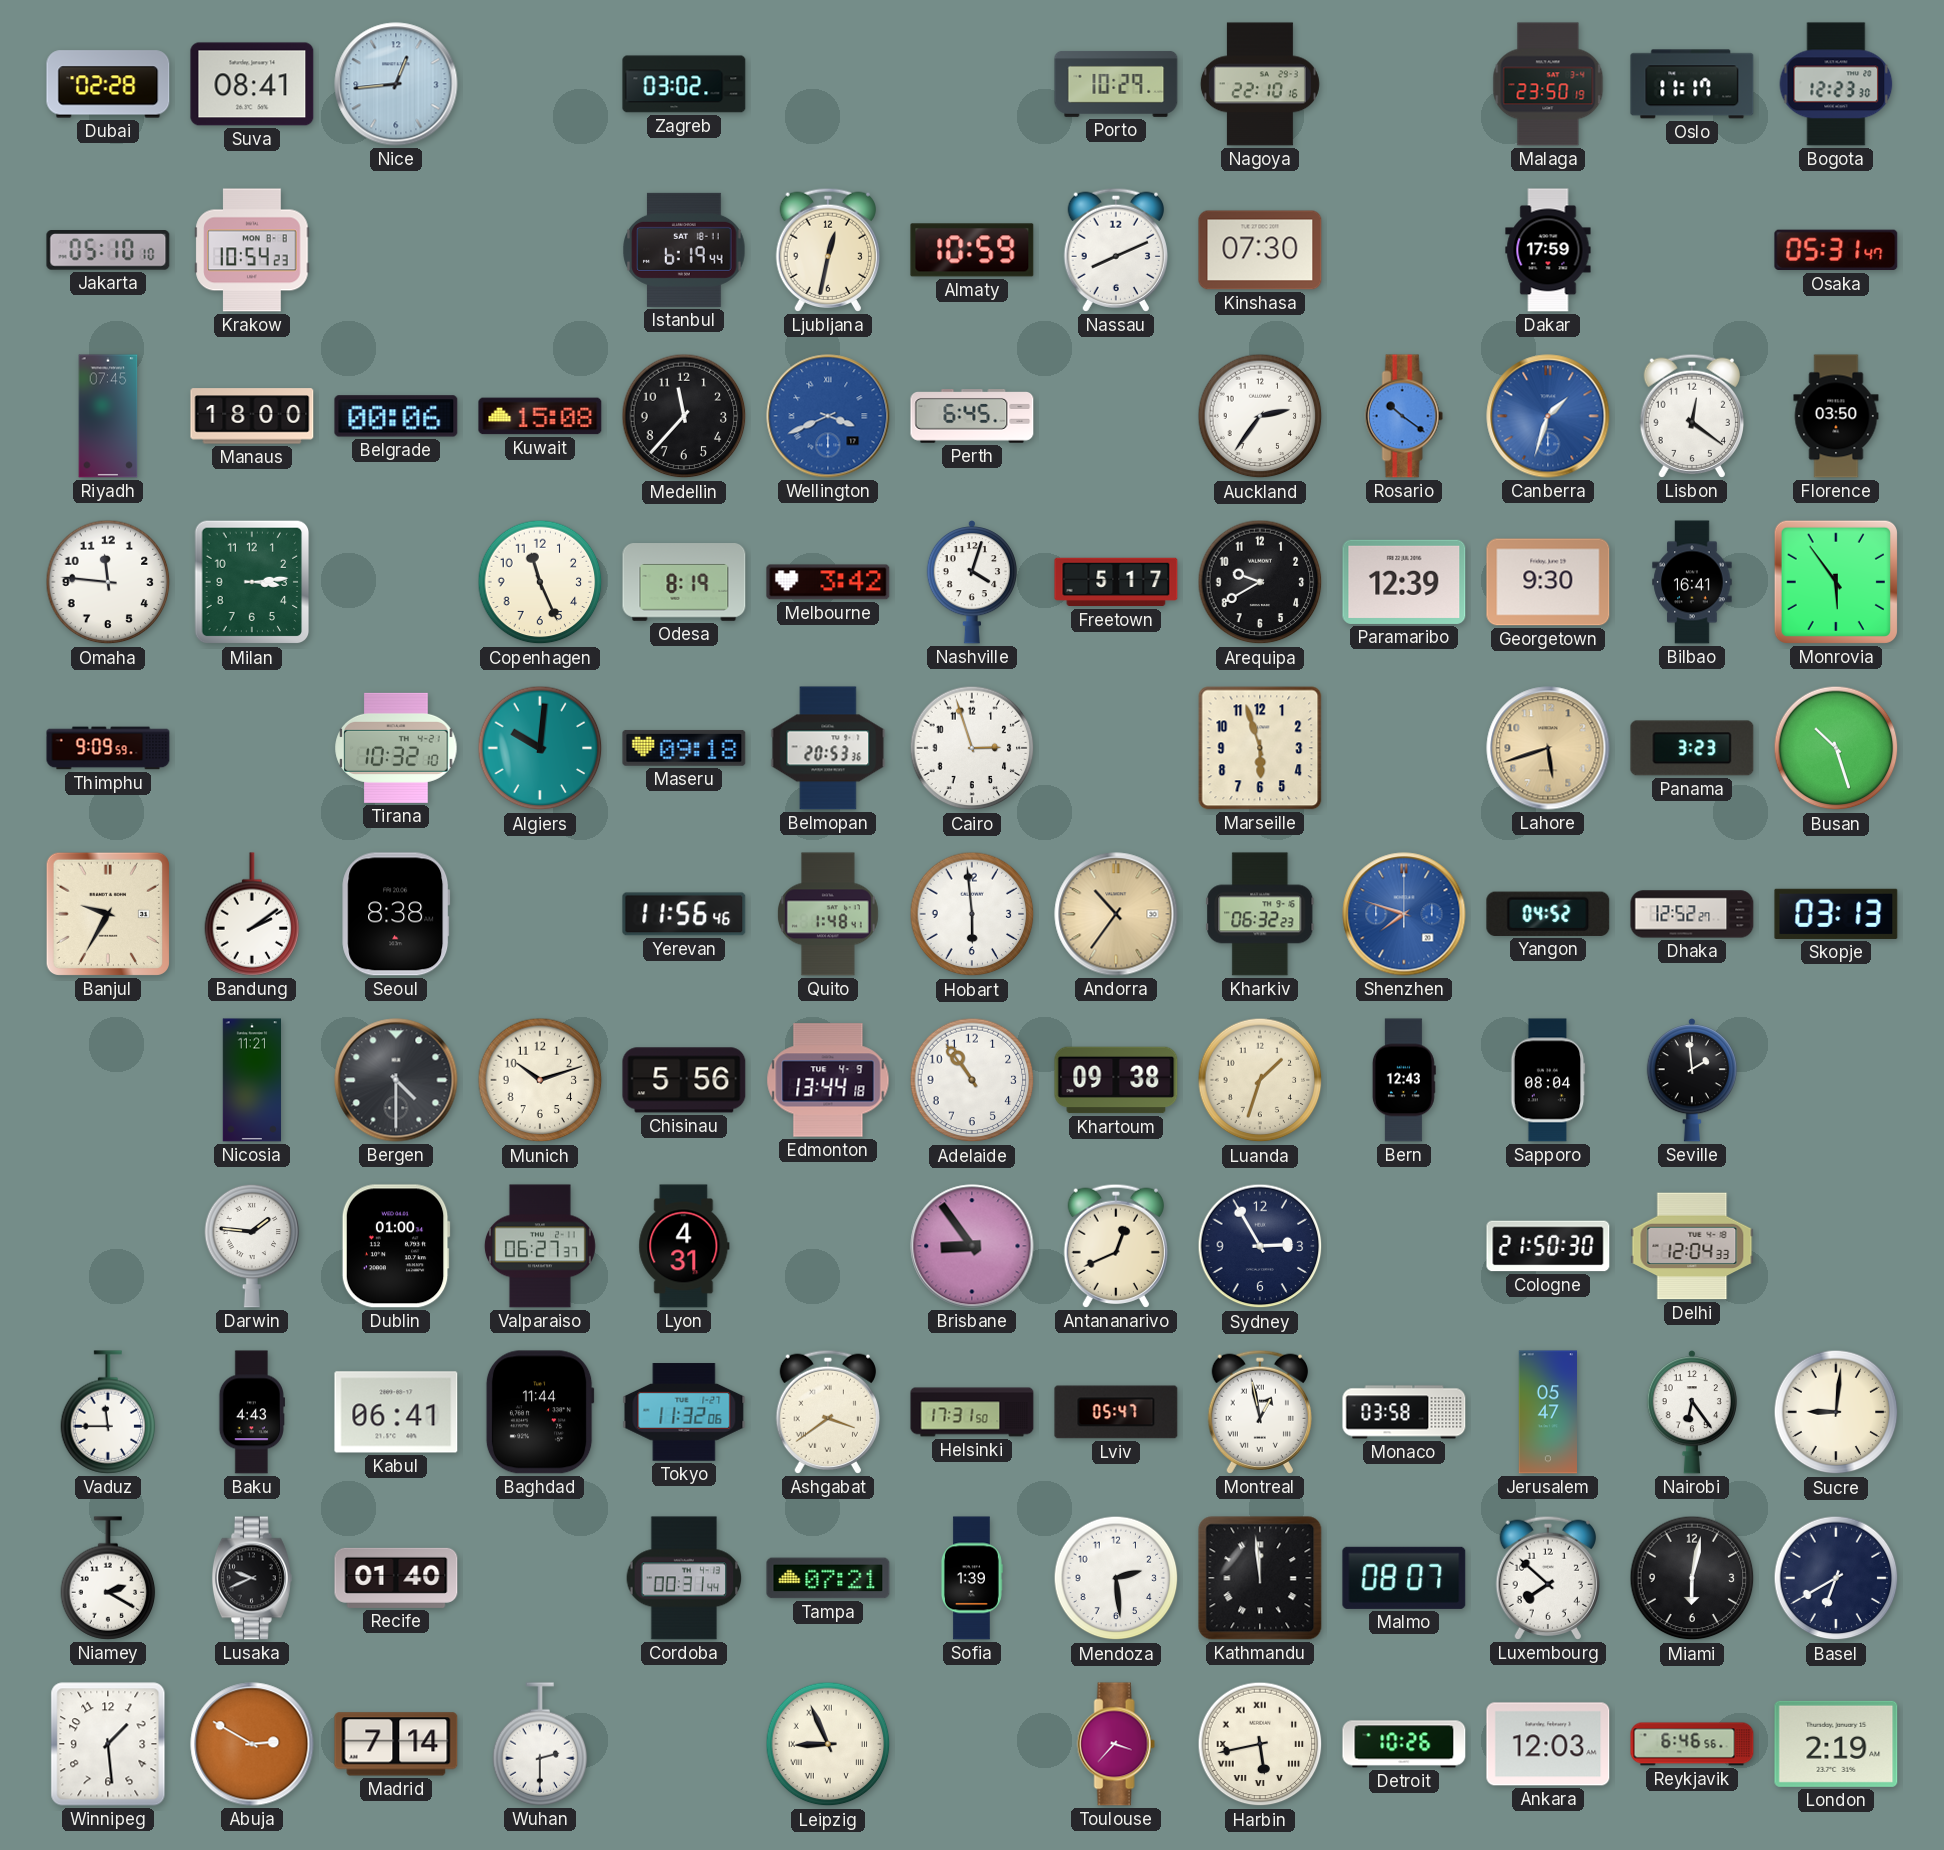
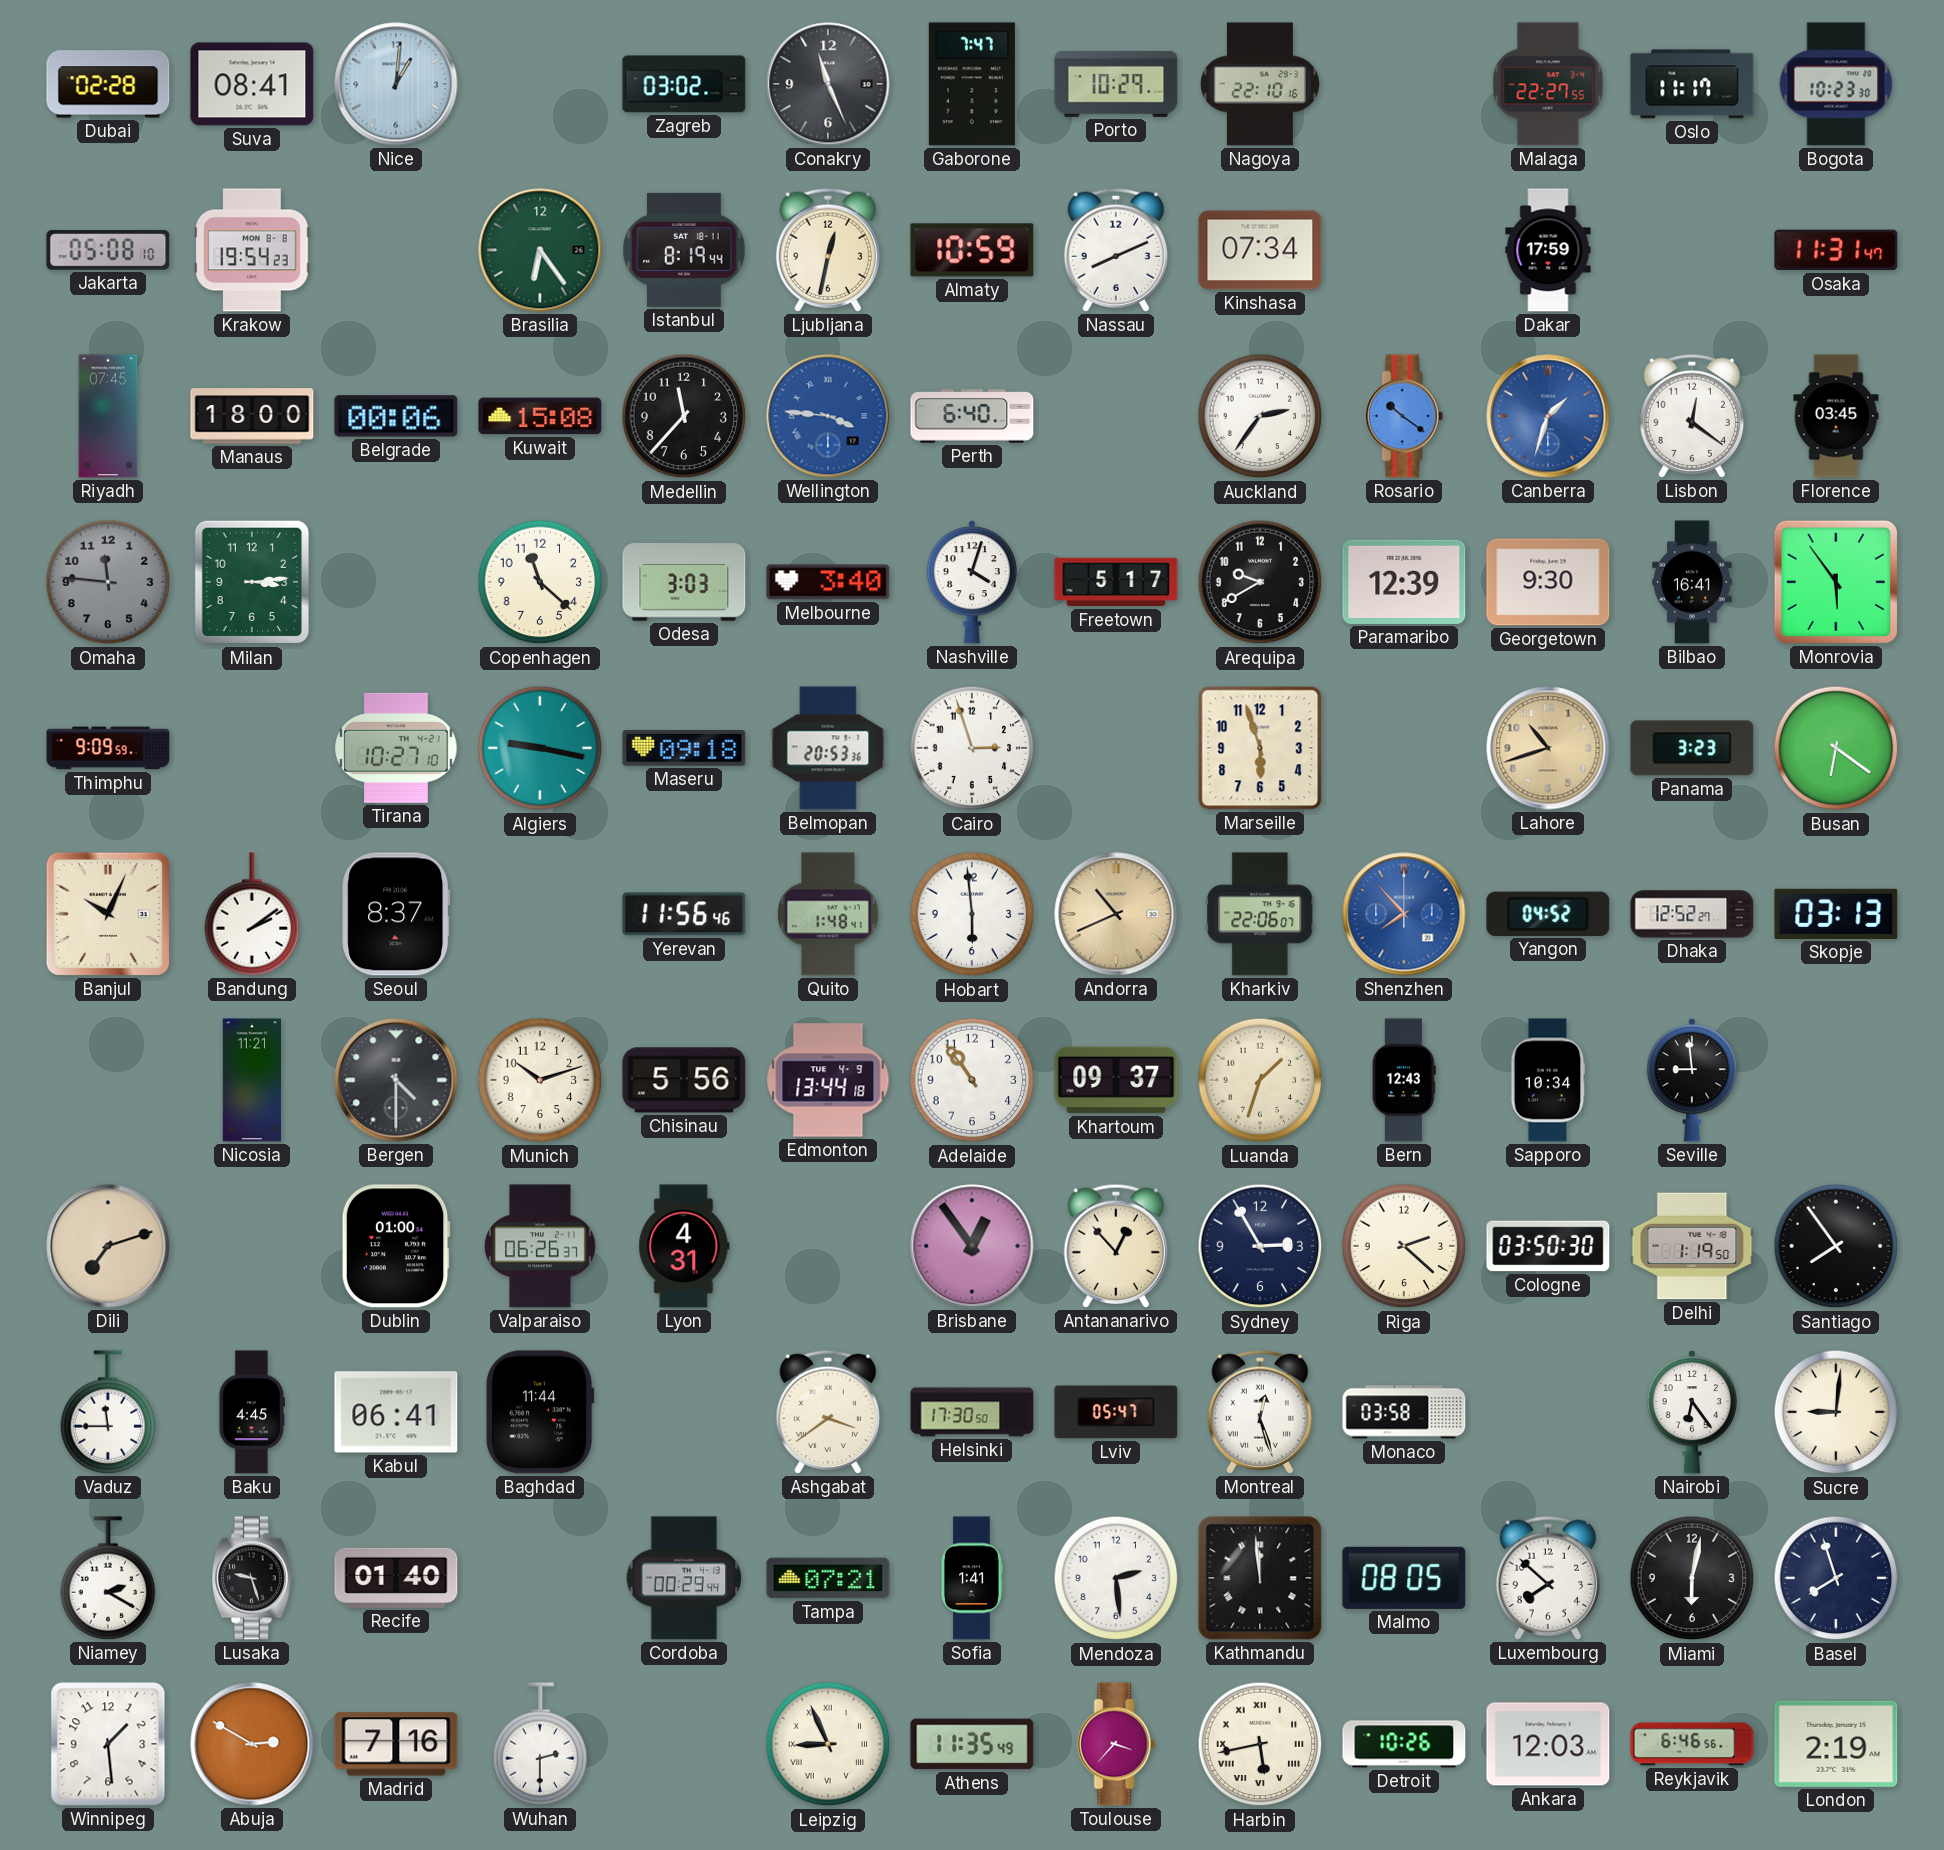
Nice: 12:44 -> 1:01 (396, 84)
Conakry: none -> 11:26 (828, 84)
Gaborone: none -> 7:47 (972, 84)
Malaga: 23:50 -> 22:27 (1548, 84)
Bogota: 12:23 -> 10:23 (1836, 84)
Jakarta: 05:10 -> 05:08 (108, 250)
Krakow: 10:54 -> 19:54 (252, 250)
Brasilia: none -> 6:24 (540, 250)
Istanbul: 6:19 -> 8:19 (684, 250)
Kinshasa: 07:30 -> 07:34 (1260, 250)
Osaka: 05:31 -> 11:31 (1836, 250)
Wellington: 3:41 -> 3:46 (828, 416)
Perth: 6:45 -> 6:40 (972, 416)
Florence: 03:50 -> 03:45 (1836, 416)
Omaha dial: white -> grey (108, 582)
Copenhagen: 11:26 -> 11:22 (540, 582)
Odesa: 8:19 -> 3:03 (684, 582)
Melbourne: 3:42 -> 3:40 (828, 582)
Tirana: 10:32 -> 10:27 (396, 748)
Algiers: 10:01 -> 9:17 (540, 748)
Lahore: 5:42 -> 10:42 (1548, 748)
Busan: 10:27 -> 6:21 (1836, 748)
Banjul: 9:35 -> 10:04 (108, 914)
Seoul: 8:38 -> 8:37 (396, 914)
Andorra: 10:36 -> 10:41 (1116, 914)
Kharkiv: 06:32 -> 22:06 (1260, 914)
Shenzhen: 7:48 -> 7:53 (1404, 914)
Khartoum: 09:38 -> 09:37 (1116, 1080)
Sapporo: 08:04 -> 10:34 (1548, 1080)
Seville: 1:59 -> 8:59 (1691, 1081)
Dili: none -> 7:12 (108, 1246)
Darwin: 1:46 -> none (252, 1246)
Valparaiso: 06:27 -> 06:26 (540, 1246)
Brisbane: 8:54 -> 12:54 (972, 1246)
Antananarivo: 12:41 -> 12:53 (1115, 1246)
Riga: none -> 2:22 (1404, 1246)
Cologne: 21:50 -> 03:50 (1548, 1246)
Delhi: 12:04 -> 1:19 (1692, 1246)
Santiago: none -> 7:54 (1836, 1246)
Baku: 4:43 -> 4:45 (251, 1412)
Tokyo: 11:32 -> none (684, 1412)
Helsinki: 17:31 -> 17:30 (972, 1412)
Montreal: 12:58 -> 12:27 (1259, 1412)
Jerusalem: 05:47 -> none (1548, 1412)
Lusaka: 9:41 -> 9:27 (252, 1578)
Cordoba: 00:31 -> 00:29 (684, 1578)
Sofia: 1:39 -> 1:41 (972, 1578)
Malmo: 08:07 -> 08:05 (1404, 1578)
Basel: 6:40 -> 7:57 (1836, 1578)
Madrid: 7:14 -> 7:16 (396, 1744)
Athens: none -> 11:35 (972, 1744)
